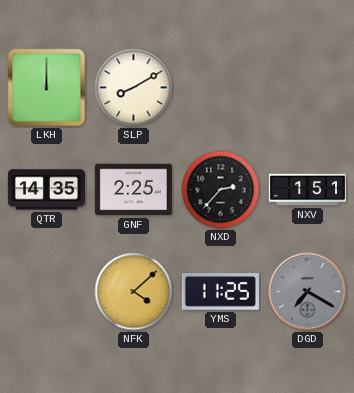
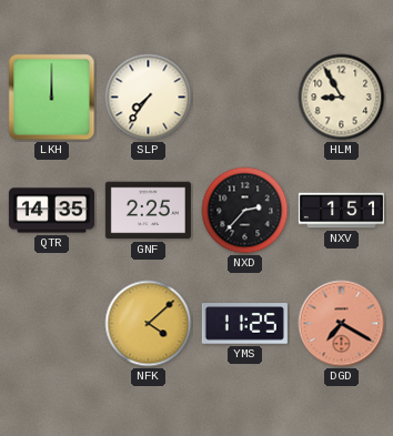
SLP: 8:10 -> 7:36 (149, 98)
HLM: none -> 8:55 (342, 98)
DGD dial: grey -> salmon (342, 324)
